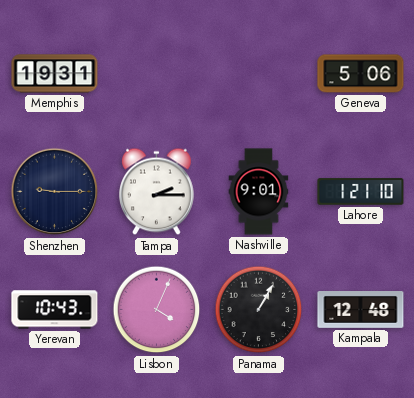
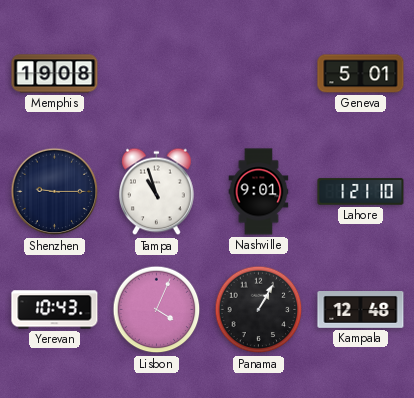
Memphis: 19:31 -> 19:08 (55, 74)
Geneva: 5:06 -> 5:01 (361, 74)
Tampa: 2:15 -> 10:57 (157, 192)
